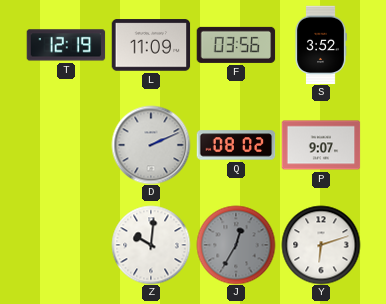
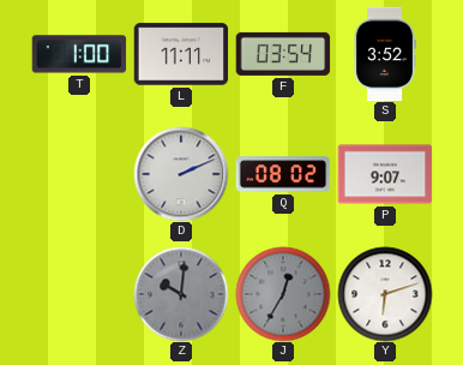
T: 12:19 -> 1:00 (79, 54)
L: 11:09 -> 11:11 (181, 54)
F: 03:56 -> 03:54 (283, 54)
Z dial: white -> grey (181, 294)
